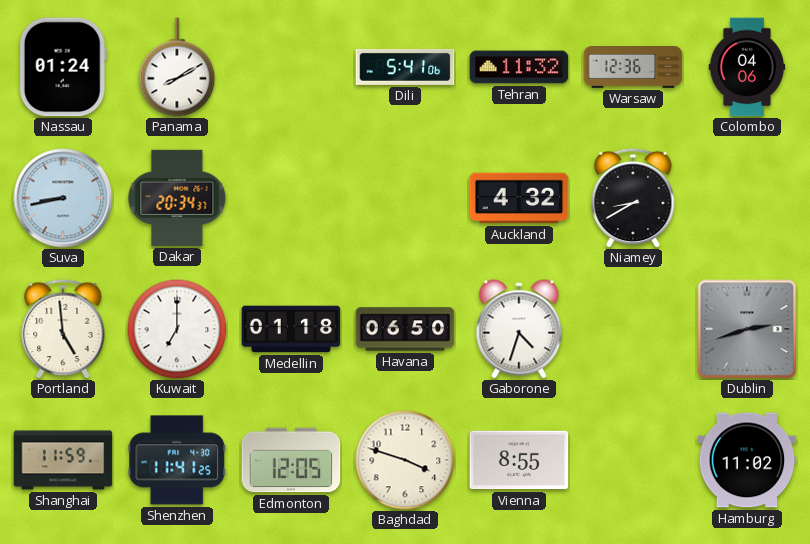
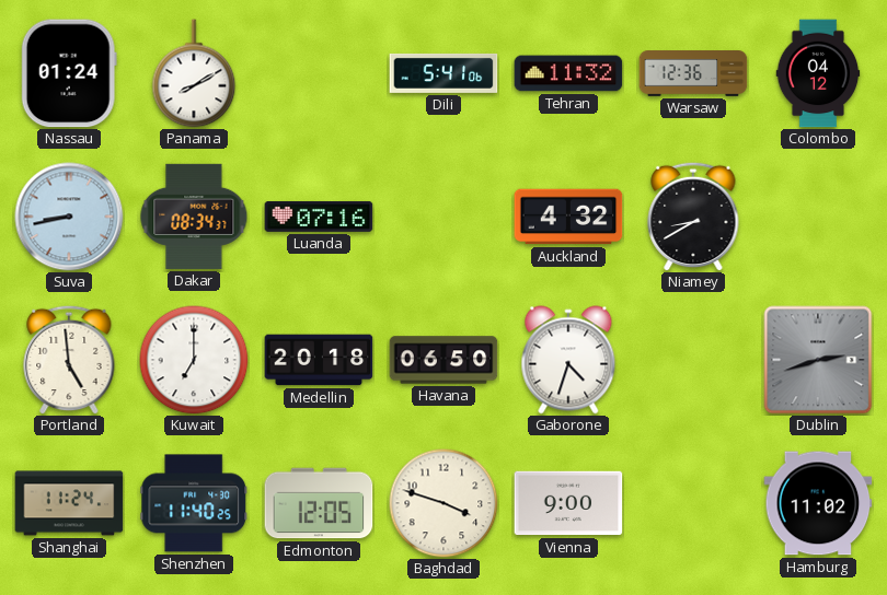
Colombo: 04:06 -> 04:12 (818, 73)
Dakar: 20:34 -> 08:34 (194, 217)
Luanda: none -> 07:16 (319, 217)
Medellin: 01:18 -> 20:18 (319, 360)
Shanghai: 11:59 -> 11:24 (69, 503)
Shenzhen: 11:41 -> 11:40 (194, 503)
Vienna: 8:55 -> 9:00 (568, 503)
